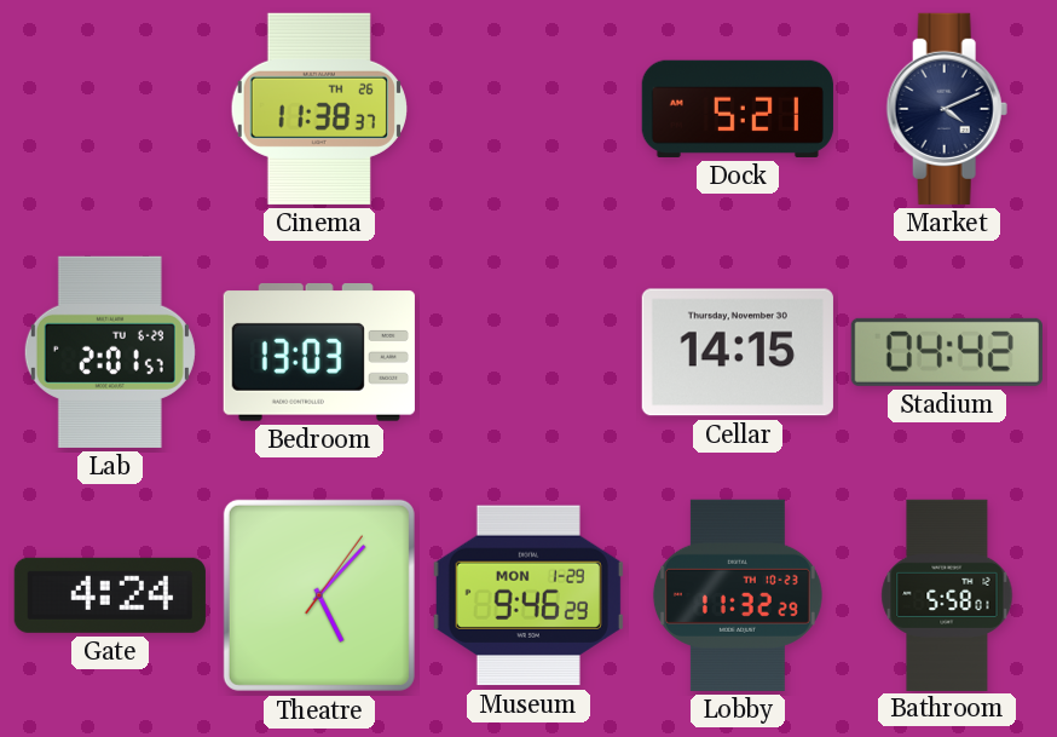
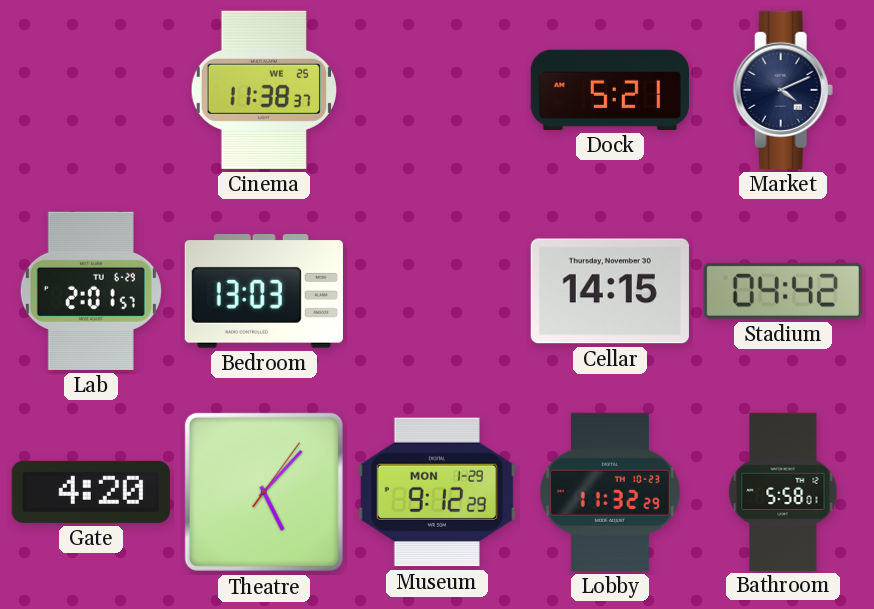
Cinema date: TH 26 -> WE 25 (264, 90)
Gate: 4:24 -> 4:20 (91, 492)
Museum: 9:46 -> 9:12 (437, 492)
